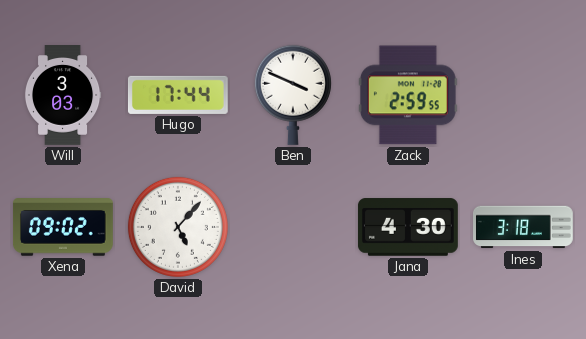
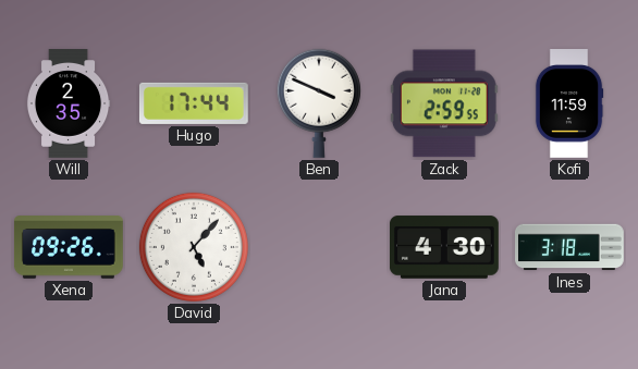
Will: 3:03 -> 2:35 (69, 104)
Kofi: none -> 11:59 (569, 104)
Xena: 09:02 -> 09:26 (69, 247)
